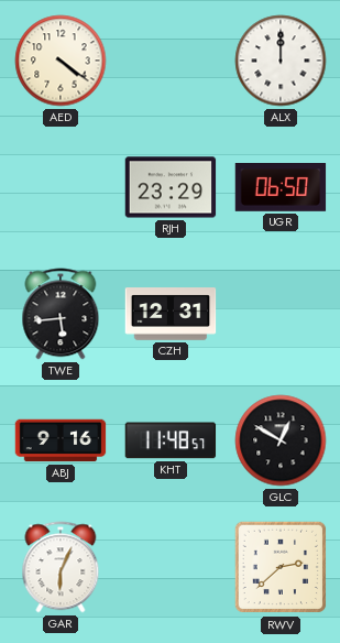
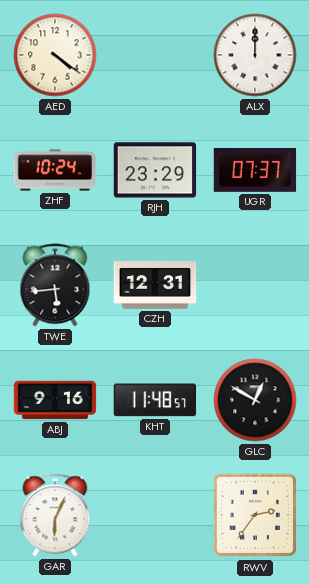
ZHF: none -> 10:24 (55, 170)
UGR: 06:50 -> 07:37 (255, 171)
RWV: 2:38 -> 2:36 (255, 515)
